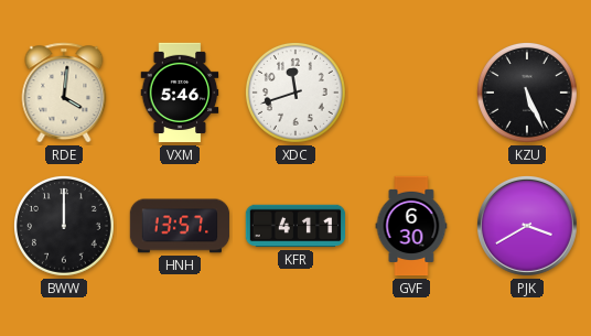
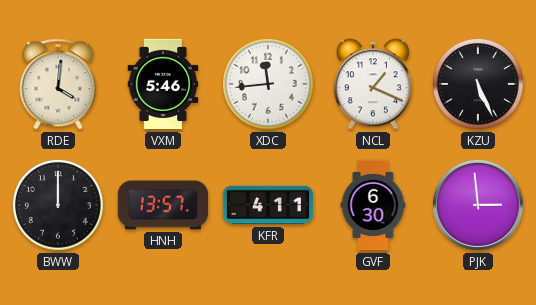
XDC: 11:42 -> 11:44 (268, 84)
NCL: none -> 1:19 (373, 84)
PJK: 3:40 -> 2:59 (478, 205)
